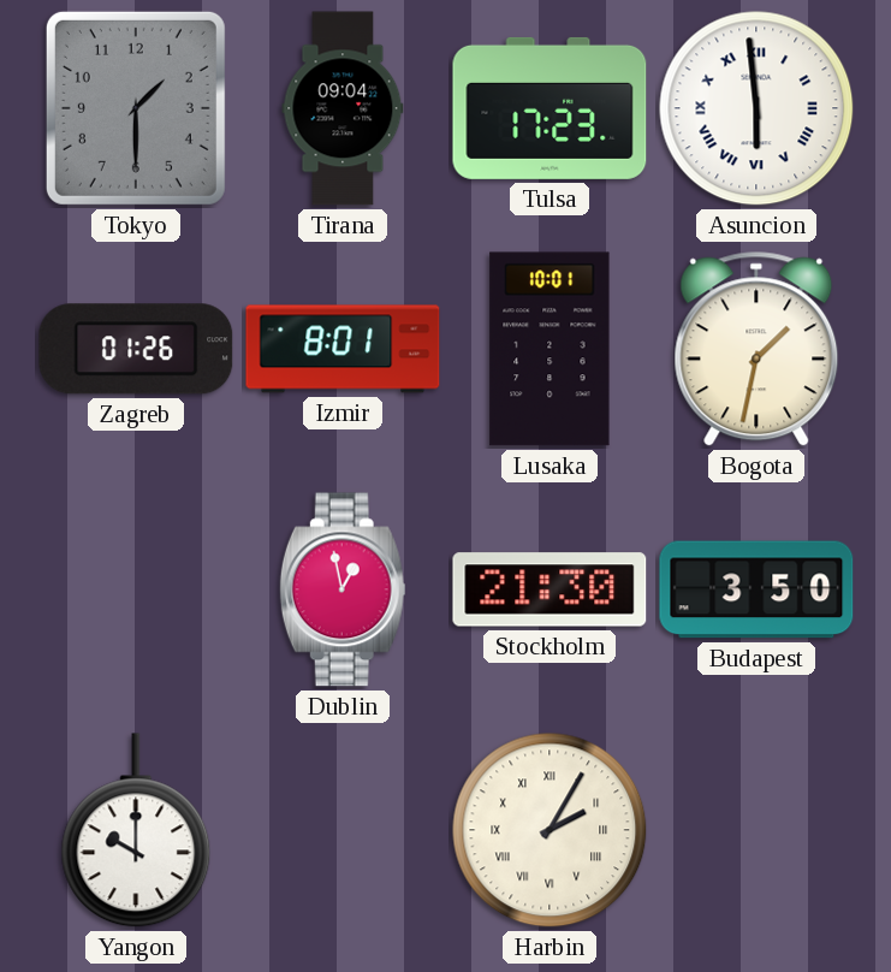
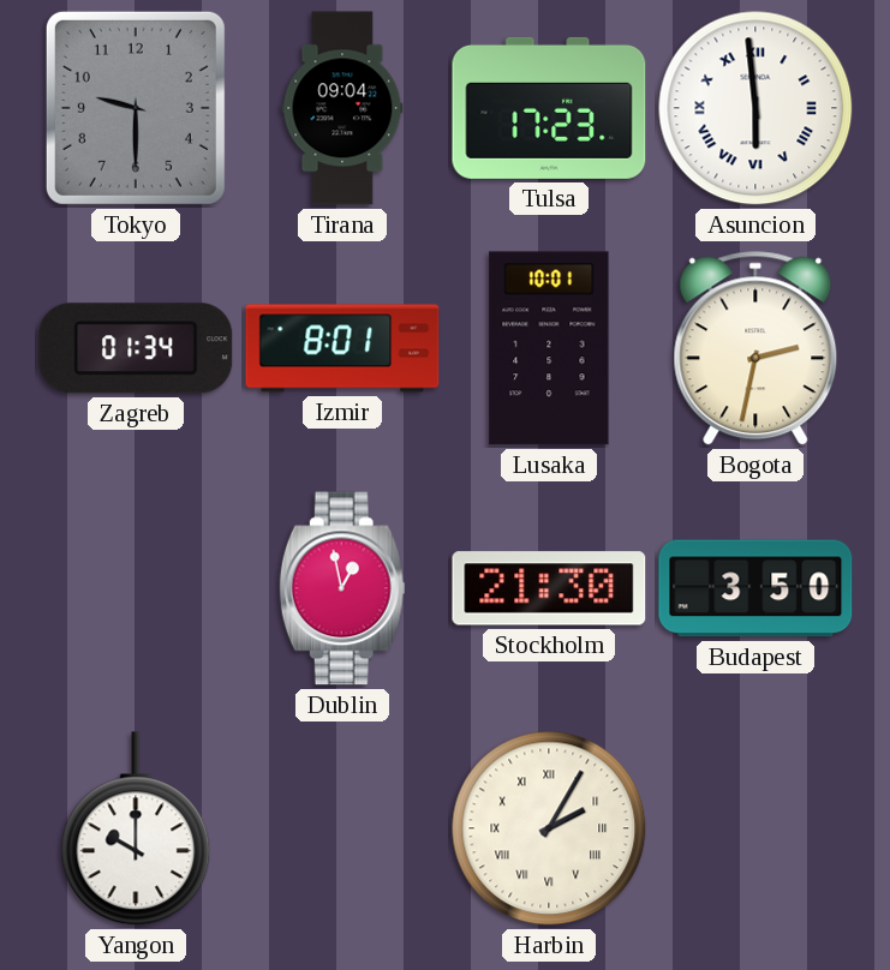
Tokyo: 1:30 -> 9:30 (136, 108)
Zagreb: 01:26 -> 01:34 (136, 348)
Bogota: 1:32 -> 2:32 (755, 348)
